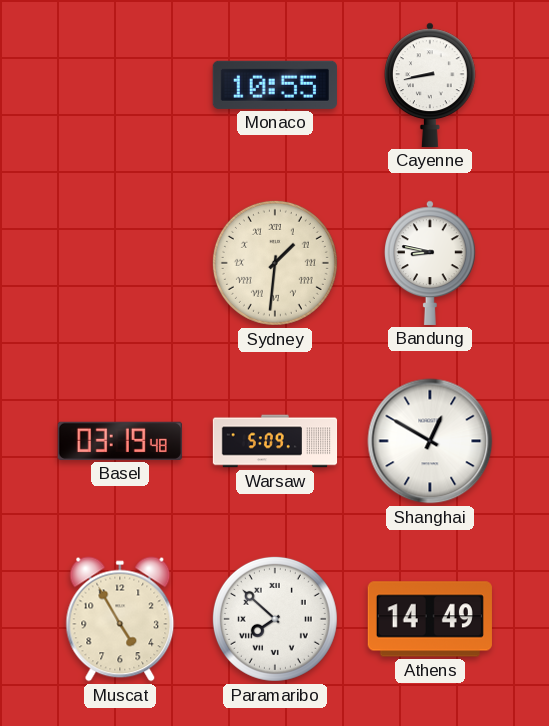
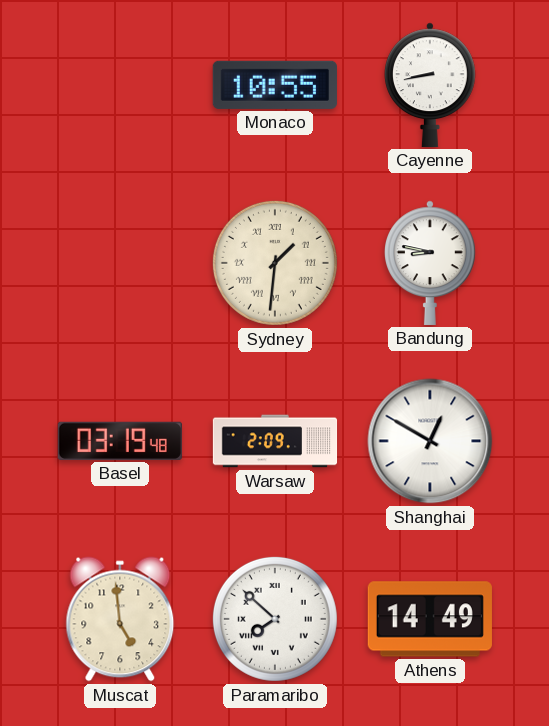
Warsaw: 5:09 -> 2:09 (275, 441)
Muscat: 4:55 -> 4:59 (120, 619)
